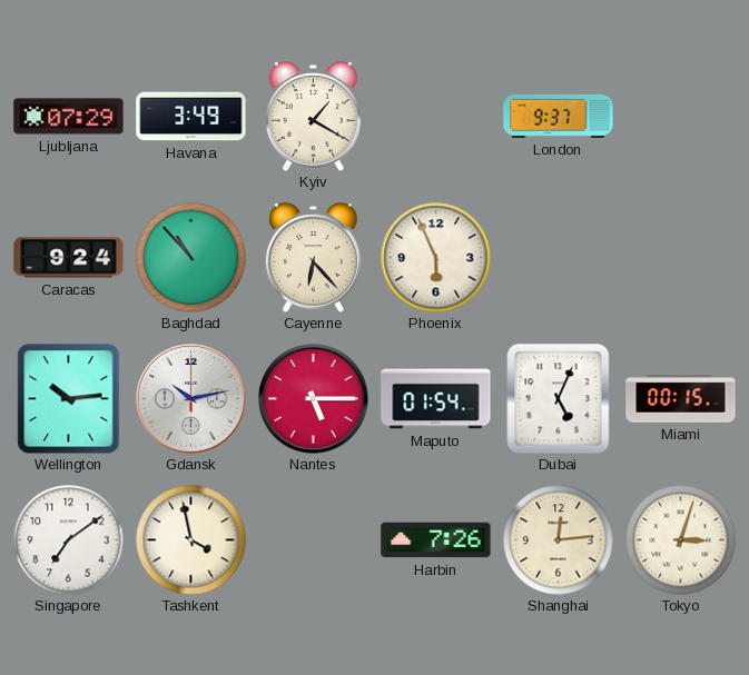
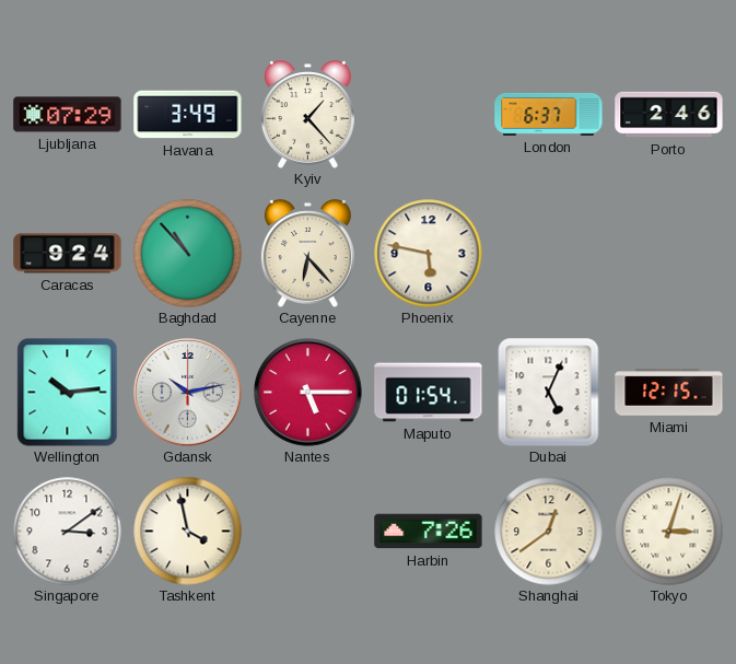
Kyiv: 1:20 -> 1:23 (307, 115)
London: 9:37 -> 6:37 (549, 114)
Porto: none -> 2:46 (669, 115)
Phoenix: 5:56 -> 5:47 (429, 254)
Miami: 00:15 -> 12:15 (669, 393)
Singapore: 7:09 -> 3:09 (68, 532)
Shanghai: 12:14 -> 12:39 (549, 532)
